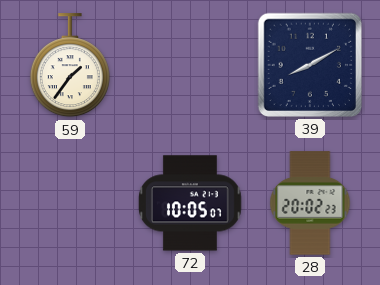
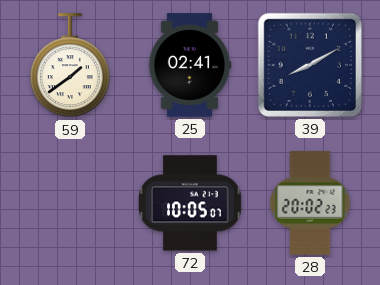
59: 1:36 -> 1:39 (70, 66)
25: none -> 02:41 (190, 65)
